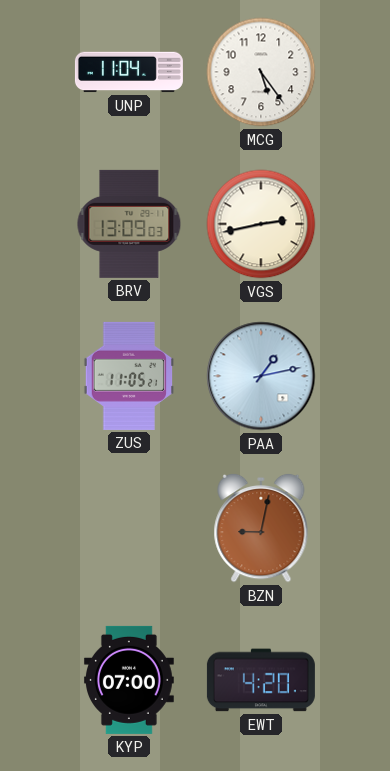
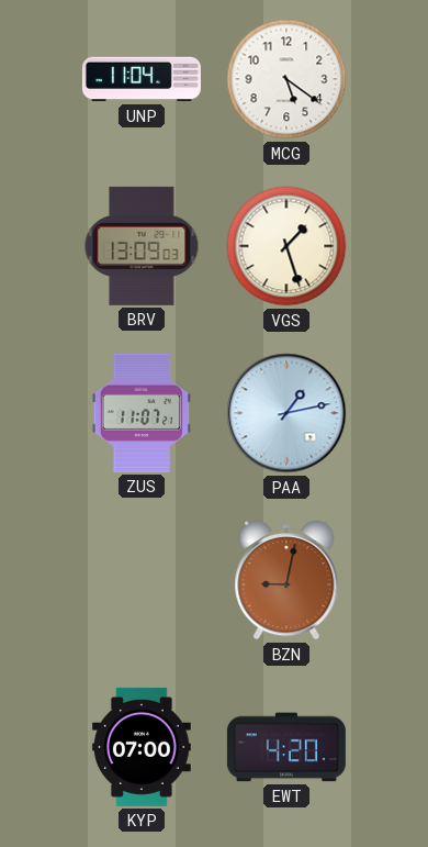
MCG: 5:24 -> 5:21 (286, 79)
VGS: 2:43 -> 1:27 (286, 246)
ZUS: 11:05 -> 11:07 (140, 413)
